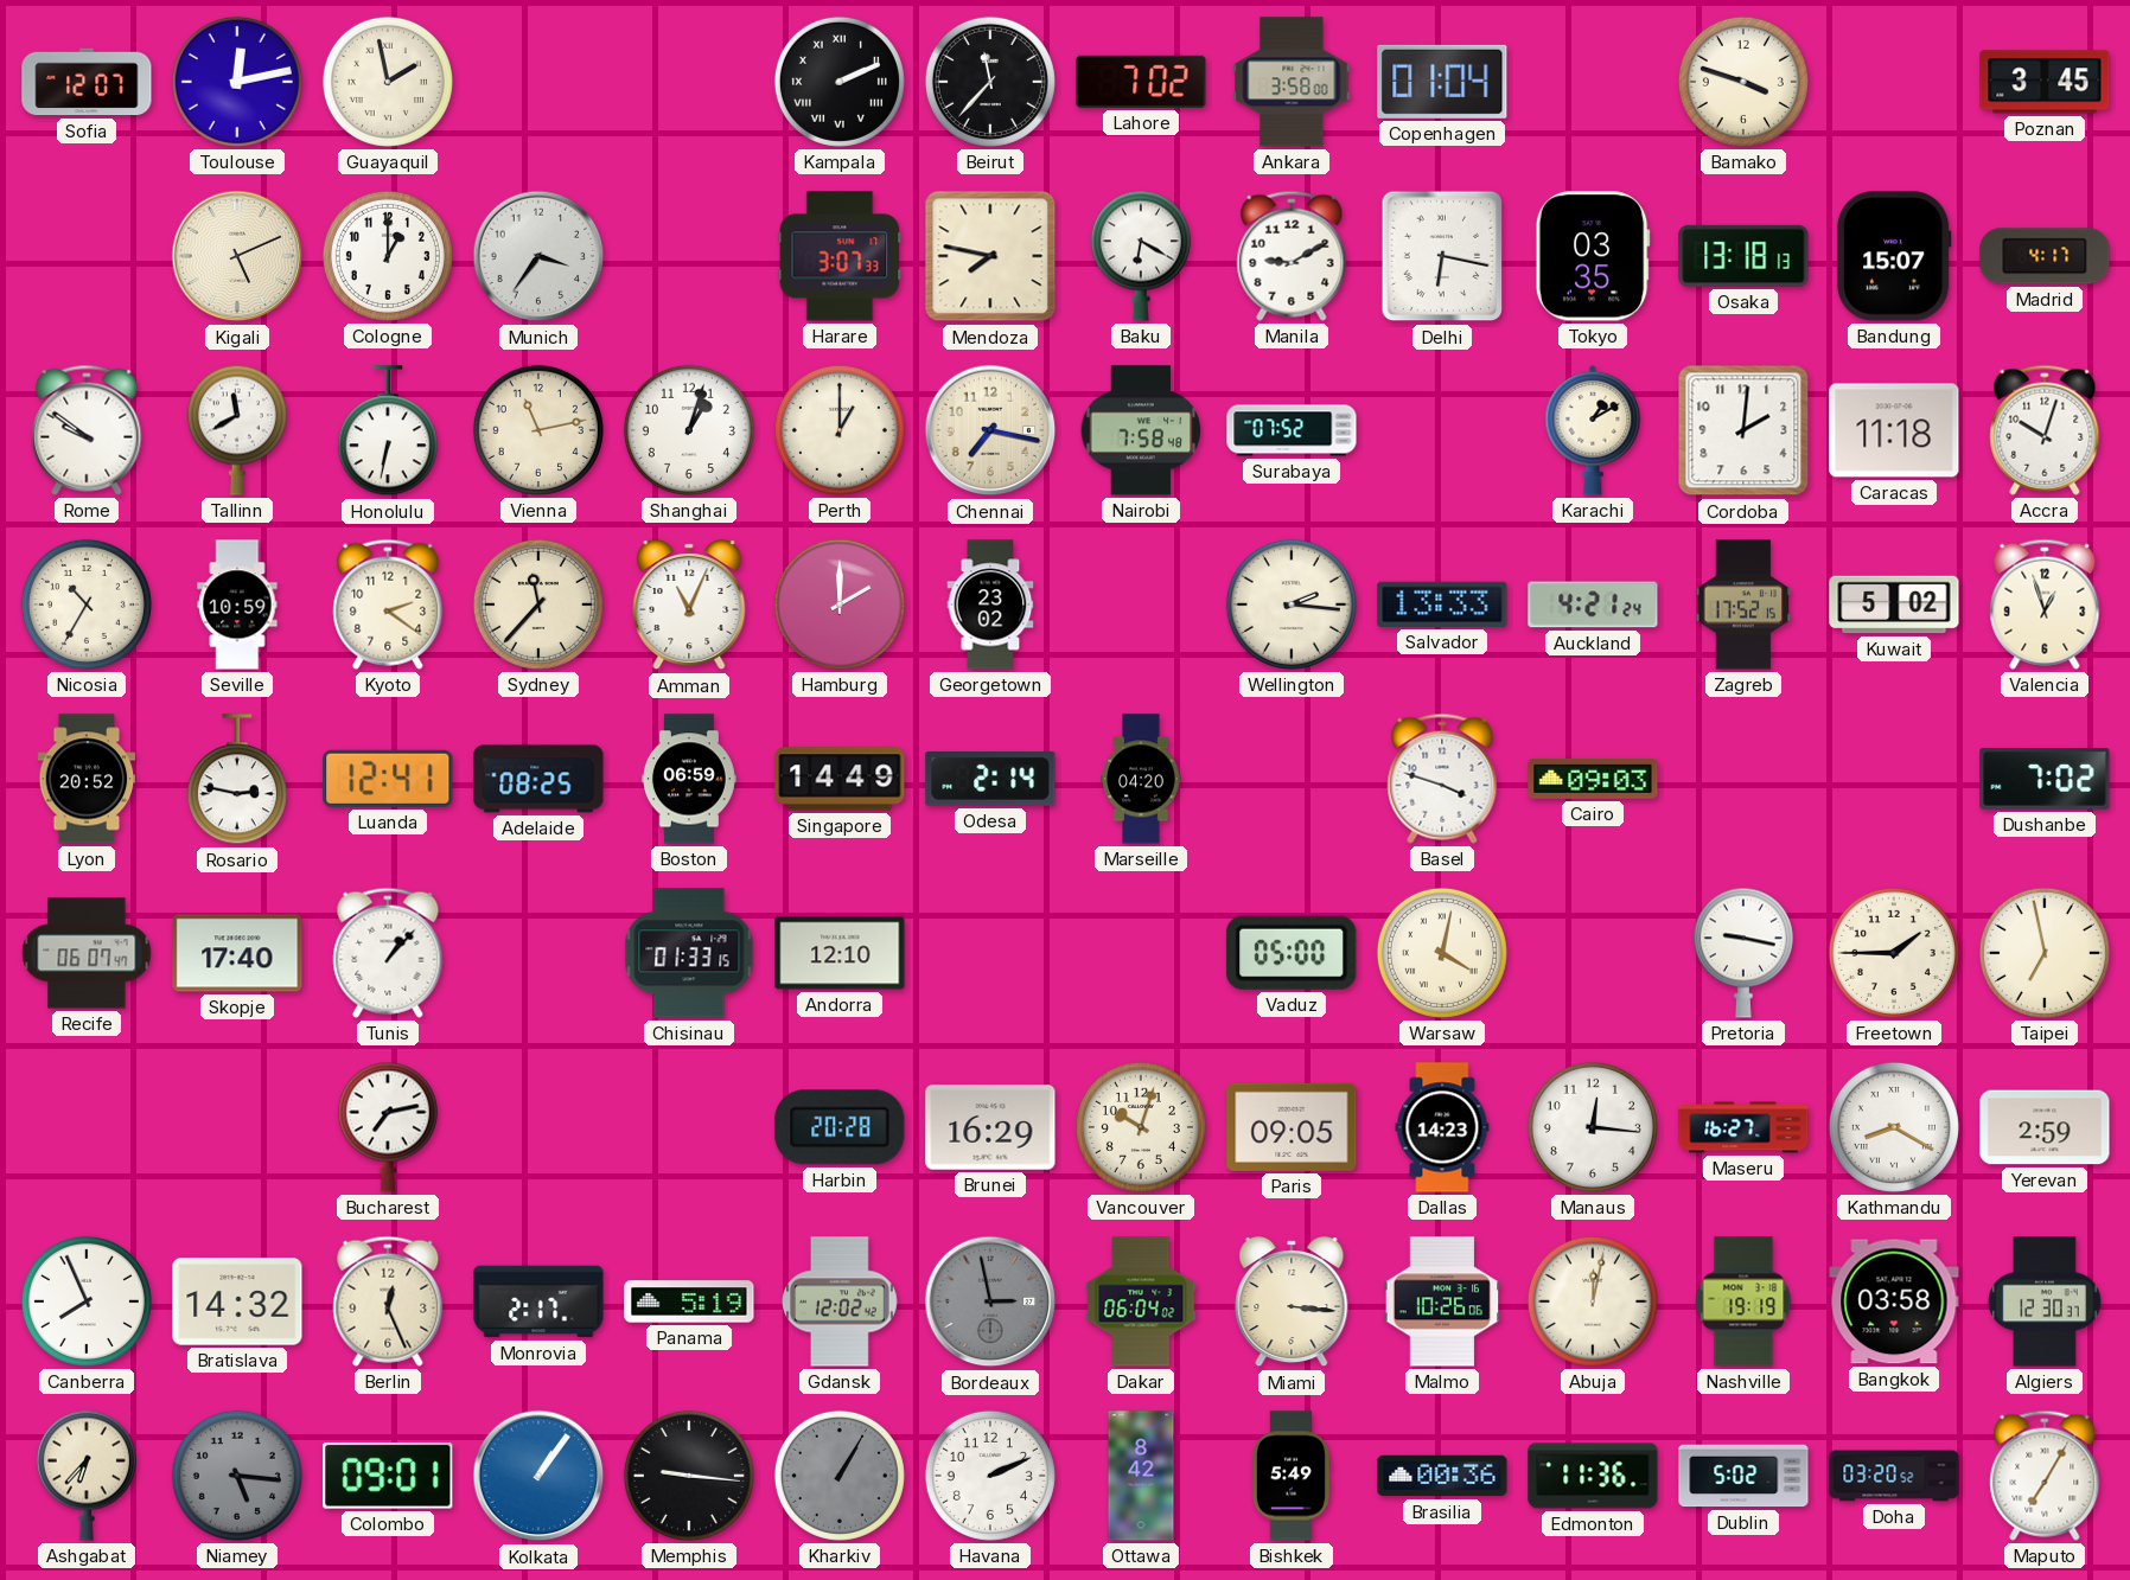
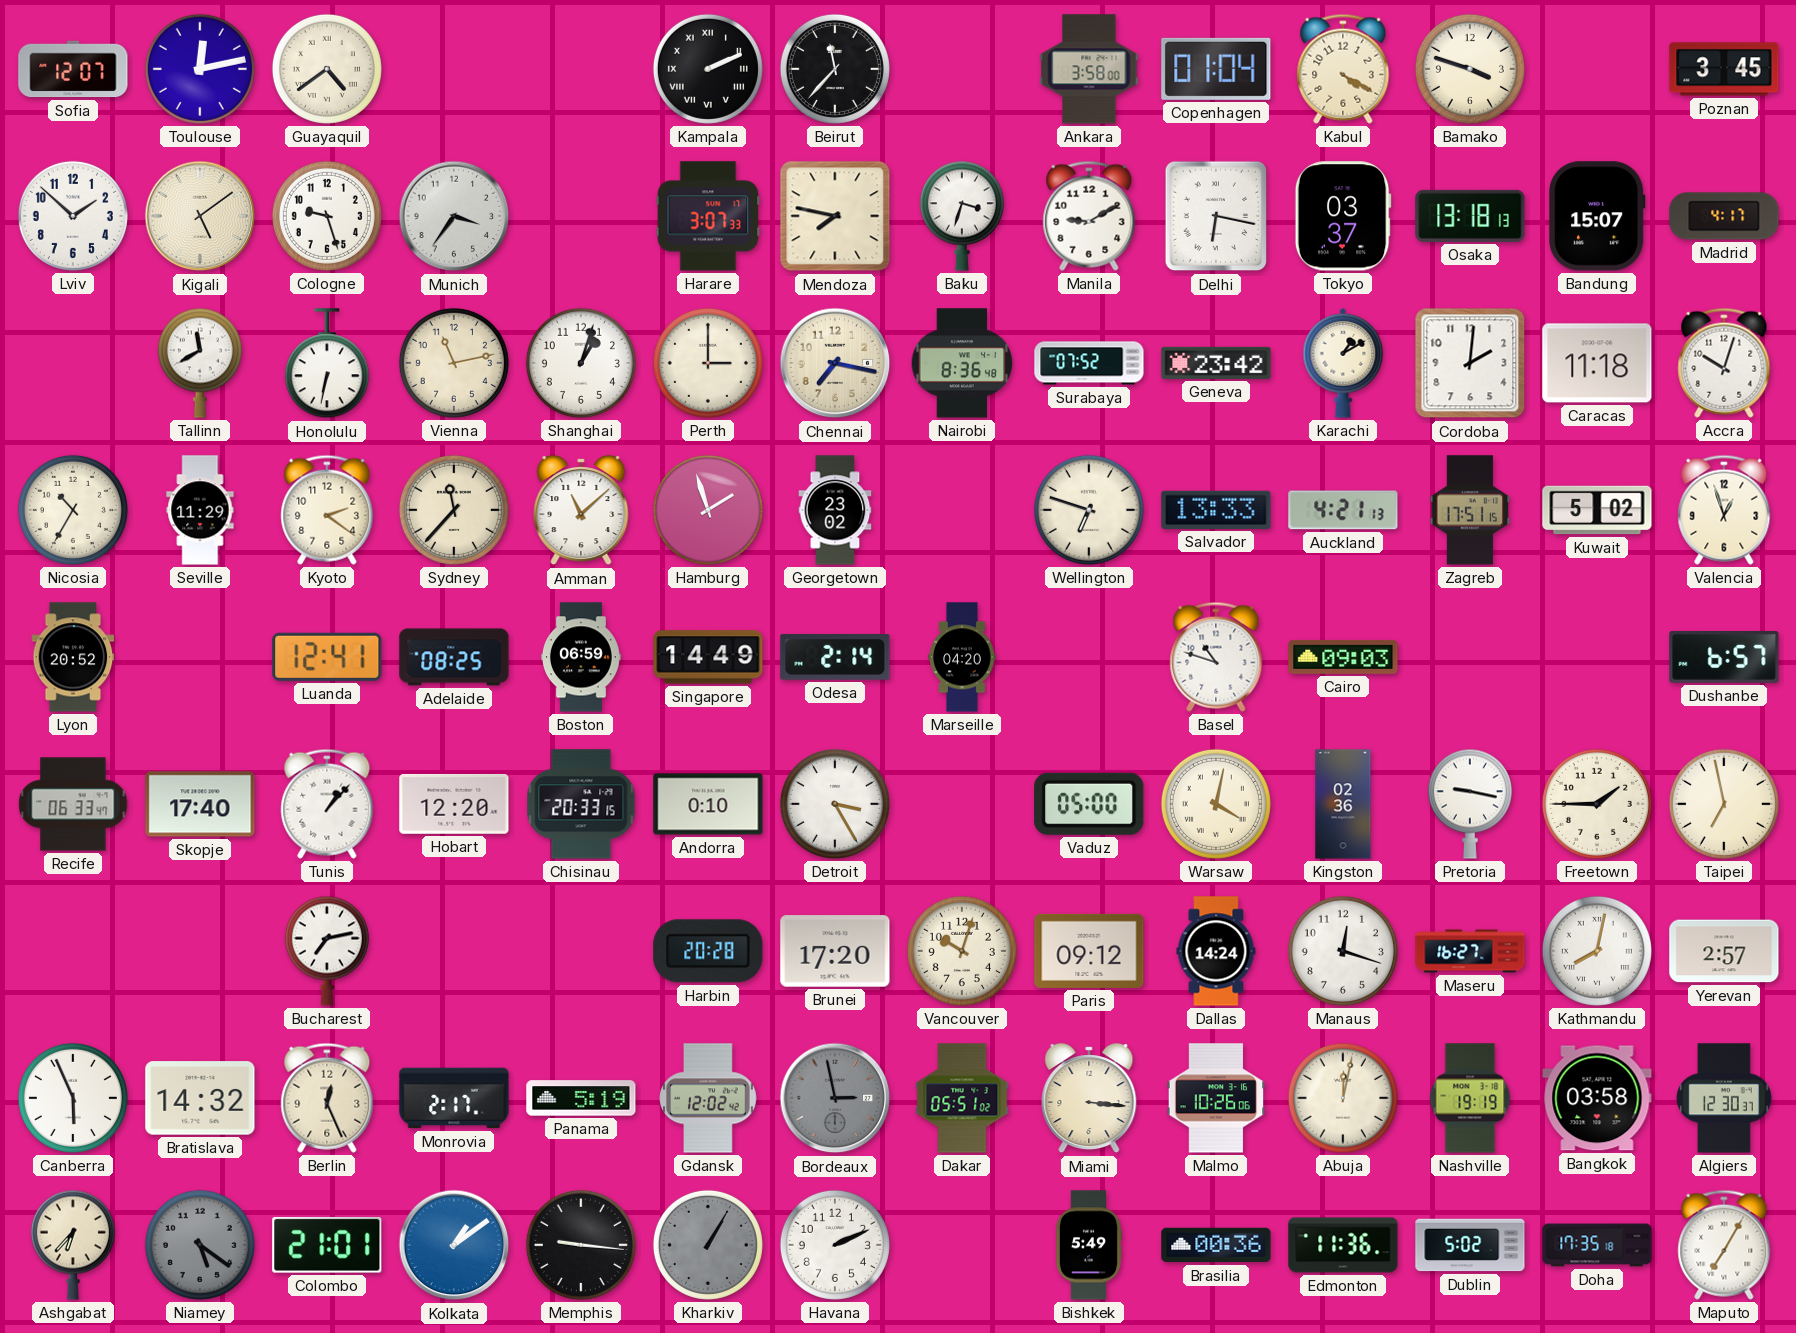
Guayaquil: 1:58 -> 4:39 (327, 69)
Lahore: 7:02 -> none (1141, 82)
Kabul: none -> 4:20 (1343, 69)
Lviv: none -> 1:52 (73, 216)
Kigali: 5:11 -> 5:09 (200, 216)
Cologne: 1:00 -> 9:27 (327, 216)
Baku: 6:20 -> 3:33 (962, 216)
Tokyo: 03:35 -> 03:37 (1343, 216)
Rome: 9:51 -> none (87, 430)
Perth: 1:00 -> 3:00 (708, 363)
Nairobi: 7:58 -> 8:36 (962, 363)
Geneva: none -> 23:42 (1216, 363)
Seville: 10:59 -> 11:29 (200, 510)
Amman: 11:04 -> 11:08 (581, 511)
Hamburg: 2:00 -> 1:57 (708, 510)
Wellington: 2:16 -> 6:48 (1089, 510)
Auckland: 4:21:24 -> 4:21:13 (1343, 510)
Zagreb: 17:52 -> 17:51 (1470, 510)
Rosario: 2:47 -> none (237, 780)
Basel: 3:48 -> 10:48 (1216, 657)
Dushanbe: 7:02 -> 6:57 (1724, 658)
Recife: 06:07 -> 06:33 (73, 804)
Hobart: none -> 12:20 (454, 804)
Chisinau: 01:33 -> 20:33 (581, 804)
Andorra: 12:10 -> 0:10 (708, 804)
Detroit: none -> 3:25 (835, 804)
Kingston: none -> 02:36 (1343, 804)
Brunei: 16:29 -> 17:20 (835, 951)
Paris: 09:05 -> 09:12 (1089, 951)
Dallas: 14:23 -> 14:24 (1216, 951)
Manaus: 12:16 -> 12:18 (1343, 951)
Kathmandu: 8:20 -> 8:02 (1597, 951)
Yerevan: 2:59 -> 2:57 (1724, 951)
Canberra: 7:56 -> 5:56 (73, 1098)
Dakar: 06:04 -> 05:51 (962, 1098)
Niamey: 5:16 -> 5:21 (200, 1245)
Colombo: 09:01 -> 21:01 (327, 1245)
Kolkata: 1:06 -> 1:09 (454, 1245)
Ottawa: 8:42 -> none (1141, 1476)
Doha: 03:20 -> 17:35 (1597, 1245)
